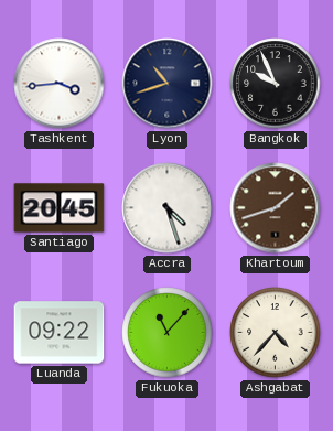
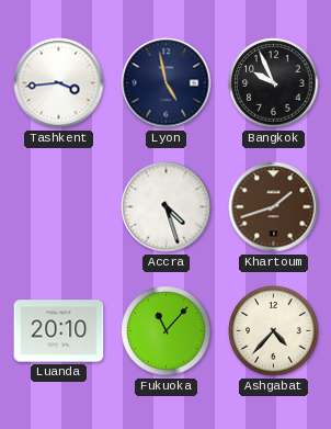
Lyon: 10:42 -> 4:58 (167, 83)
Santiago: 20:45 -> none (60, 208)
Luanda: 09:22 -> 20:10 (59, 331)
